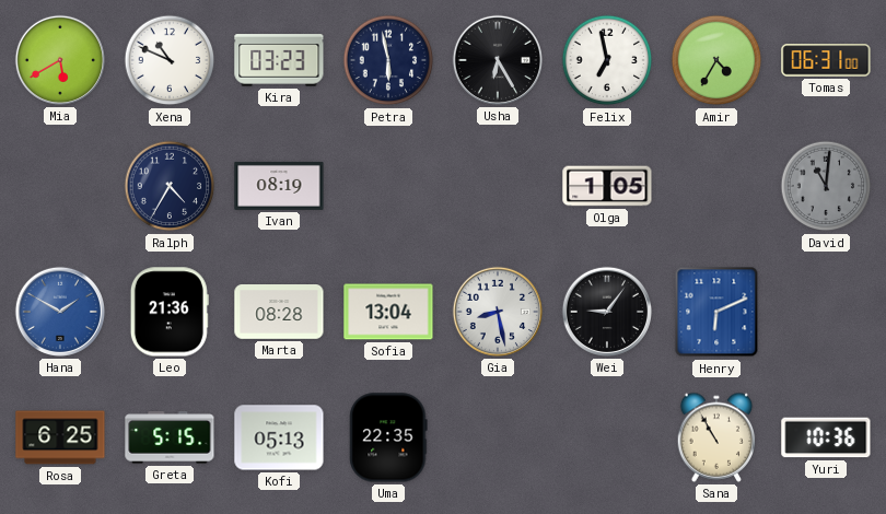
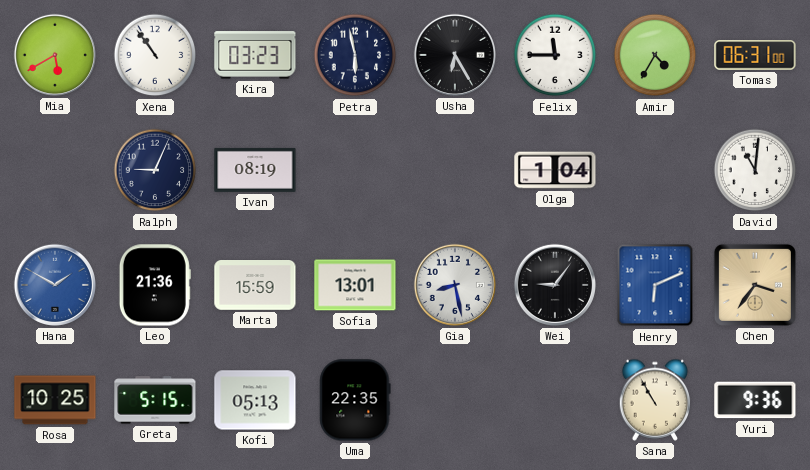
Xena: 10:49 -> 10:54 (155, 55)
Felix: 6:58 -> 11:45 (555, 55)
Ralph: 4:35 -> 9:04 (155, 170)
Olga: 1:05 -> 1:04 (555, 170)
David dial: grey -> white (755, 170)
Marta: 08:28 -> 15:59 (255, 285)
Sofia: 13:04 -> 13:01 (355, 285)
Chen: none -> 3:36 (755, 285)
Rosa: 6:25 -> 10:25 (55, 400)
Yuri: 10:36 -> 9:36 (755, 400)
